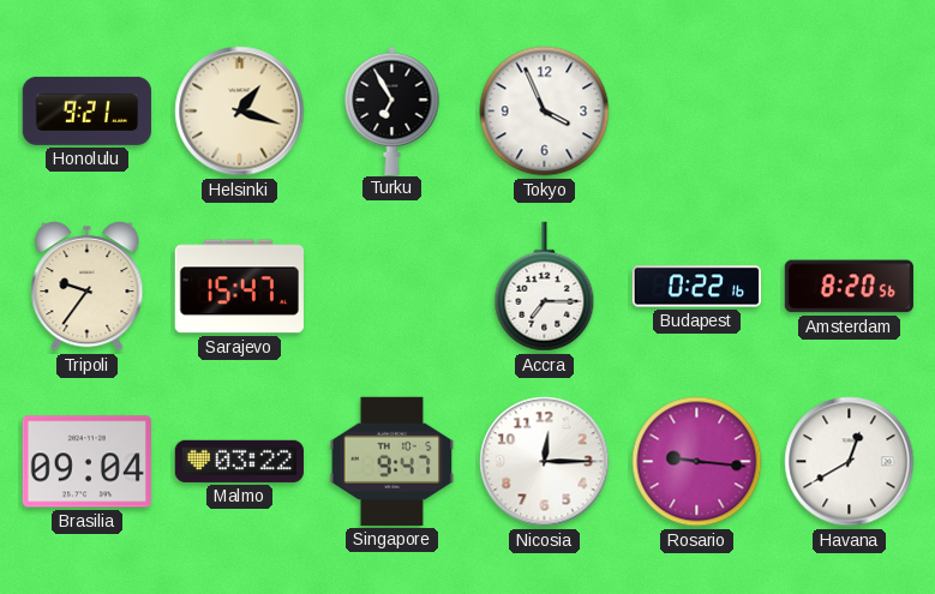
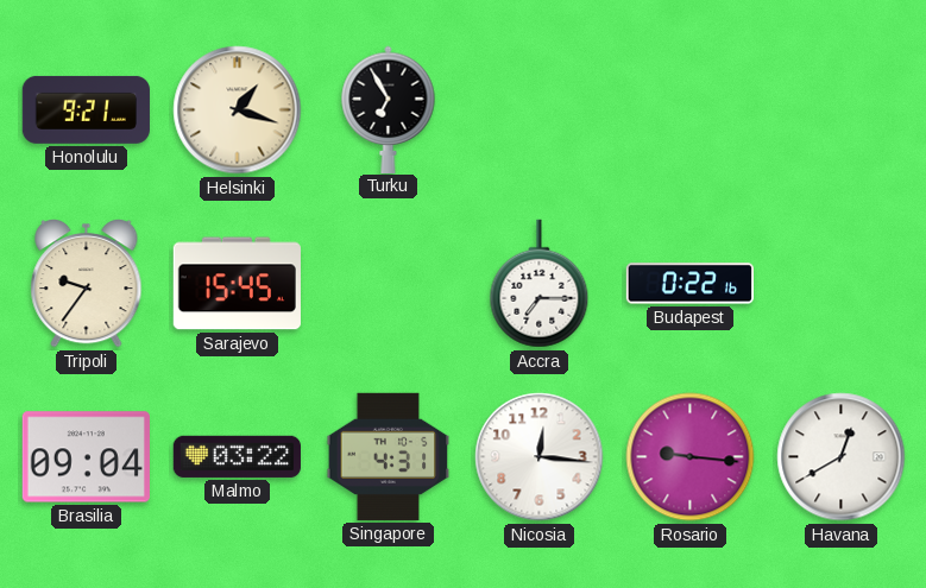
Tokyo: 3:56 -> none (545, 112)
Sarajevo: 15:47 -> 15:45 (237, 284)
Amsterdam: 8:20 -> none (849, 287)
Singapore: 9:47 -> 4:31 (389, 456)
Nicosia: 12:15 -> 12:16 (540, 457)
